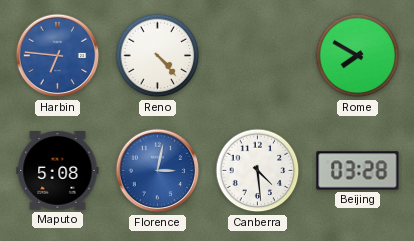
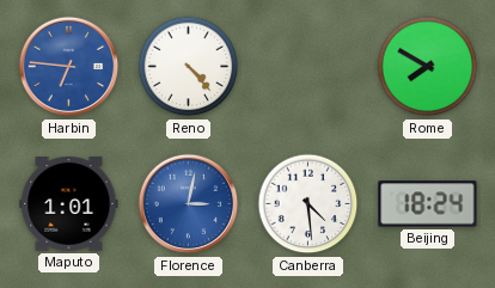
Maputo: 5:08 -> 1:01 (69, 204)
Beijing: 03:28 -> 18:24 (428, 204)
